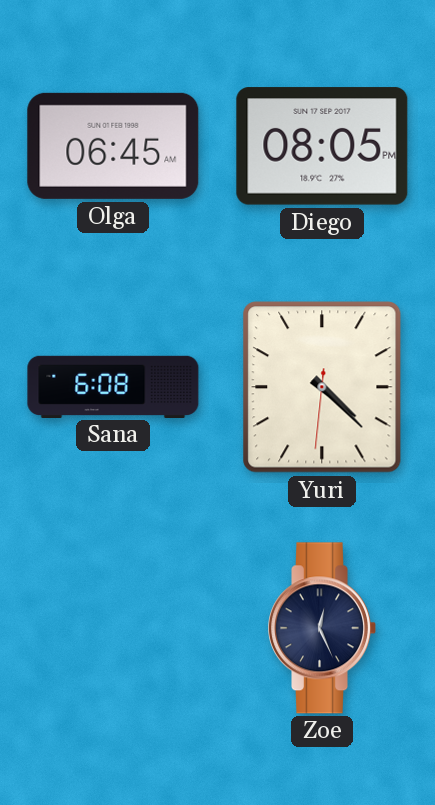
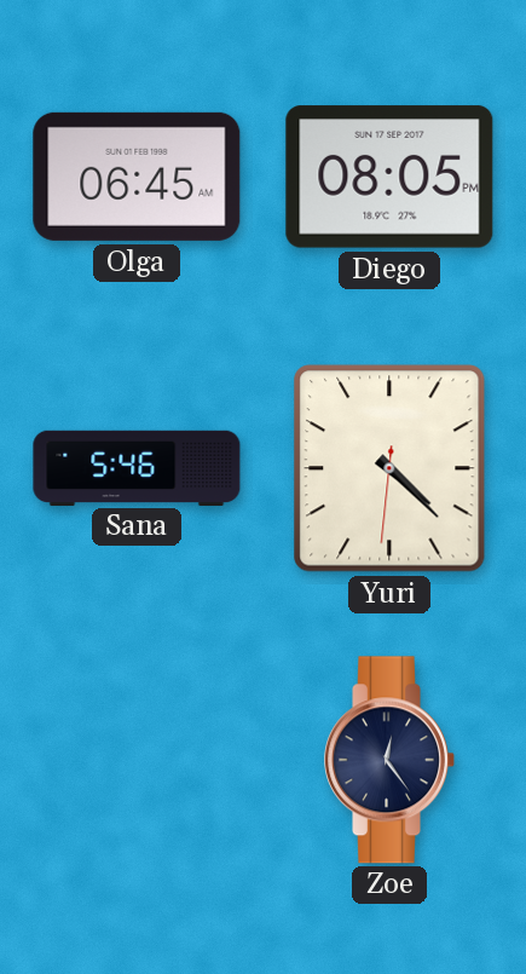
Sana: 6:08 -> 5:46 (137, 467)
Zoe: 12:26 -> 12:24 (391, 760)
